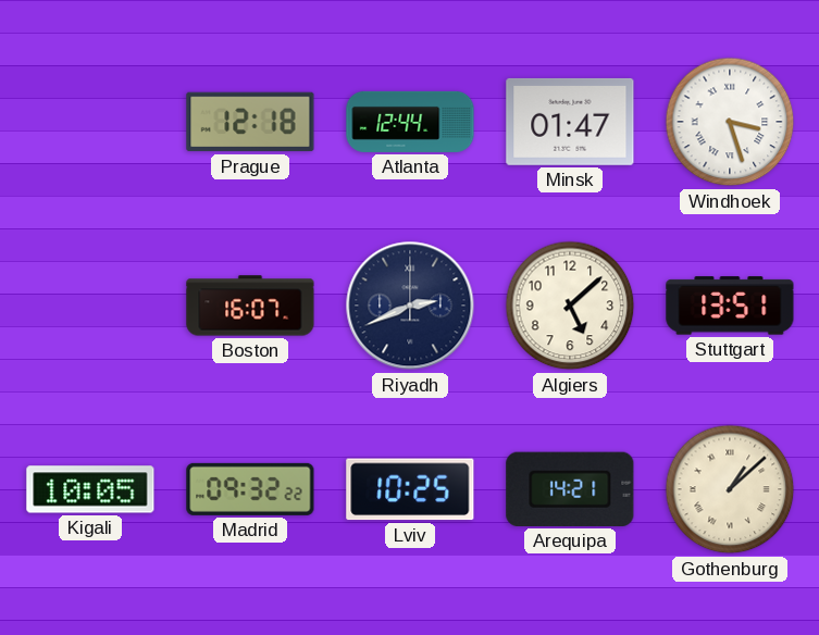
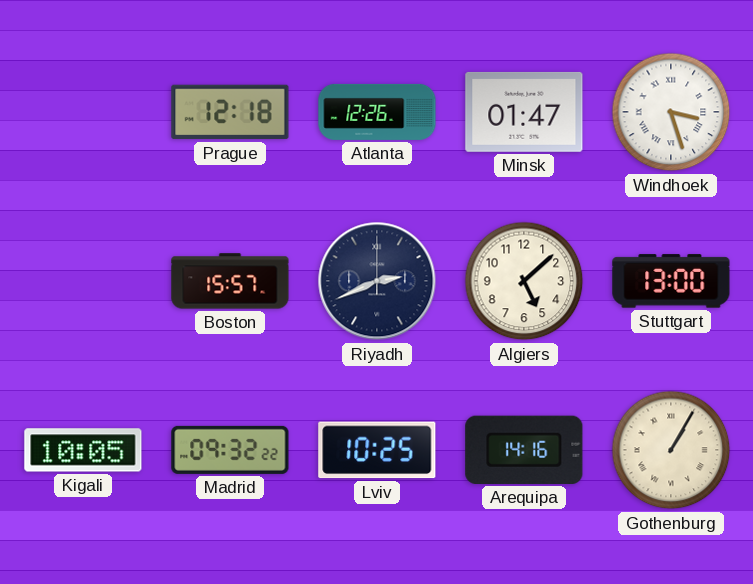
Atlanta: 12:44 -> 12:26 (377, 112)
Boston: 16:07 -> 15:57 (230, 281)
Stuttgart: 13:51 -> 13:00 (671, 281)
Arequipa: 14:21 -> 14:16 (524, 450)
Gothenburg: 1:08 -> 1:05 (671, 450)
